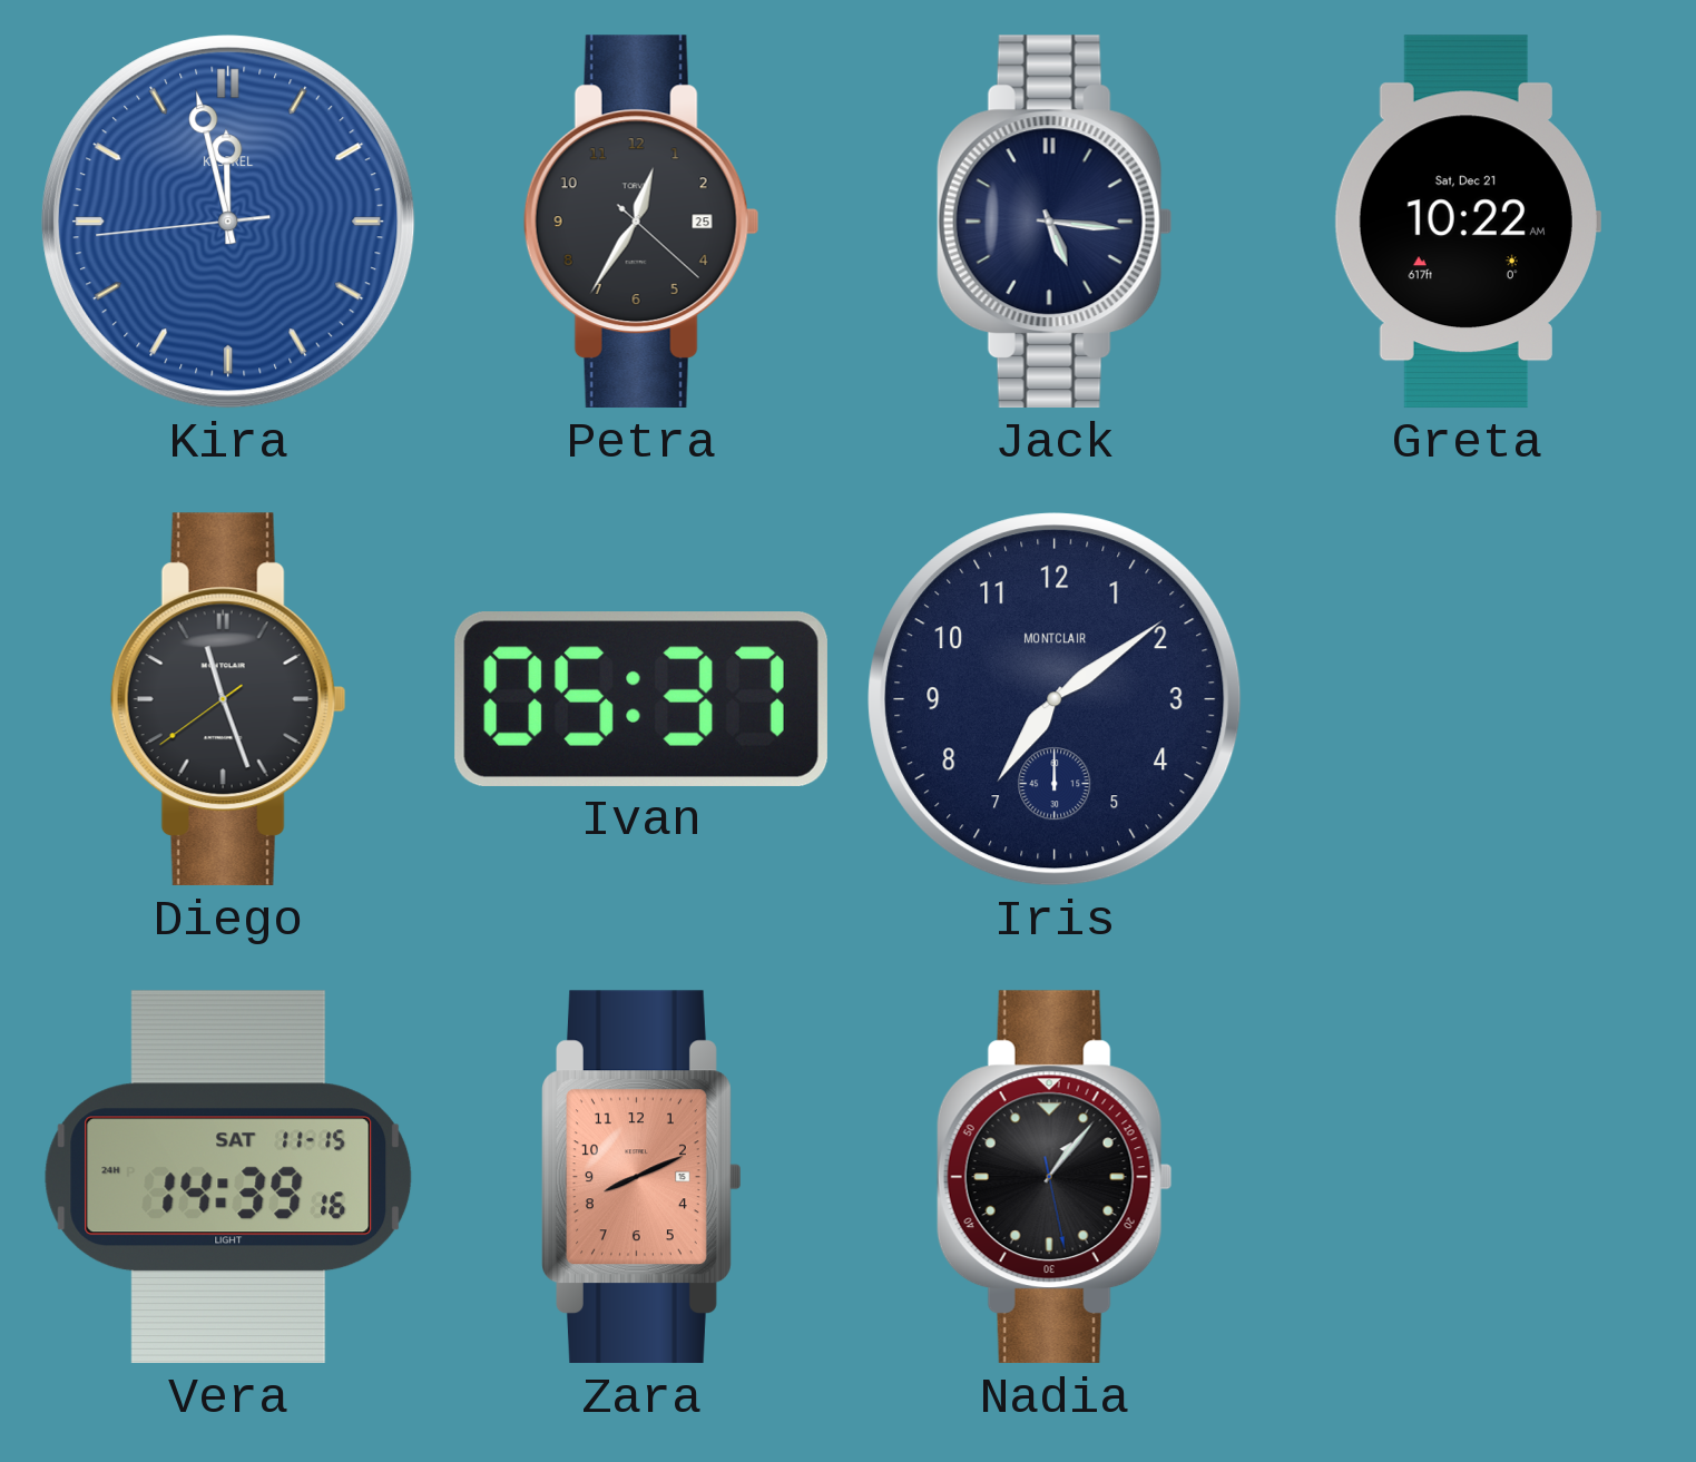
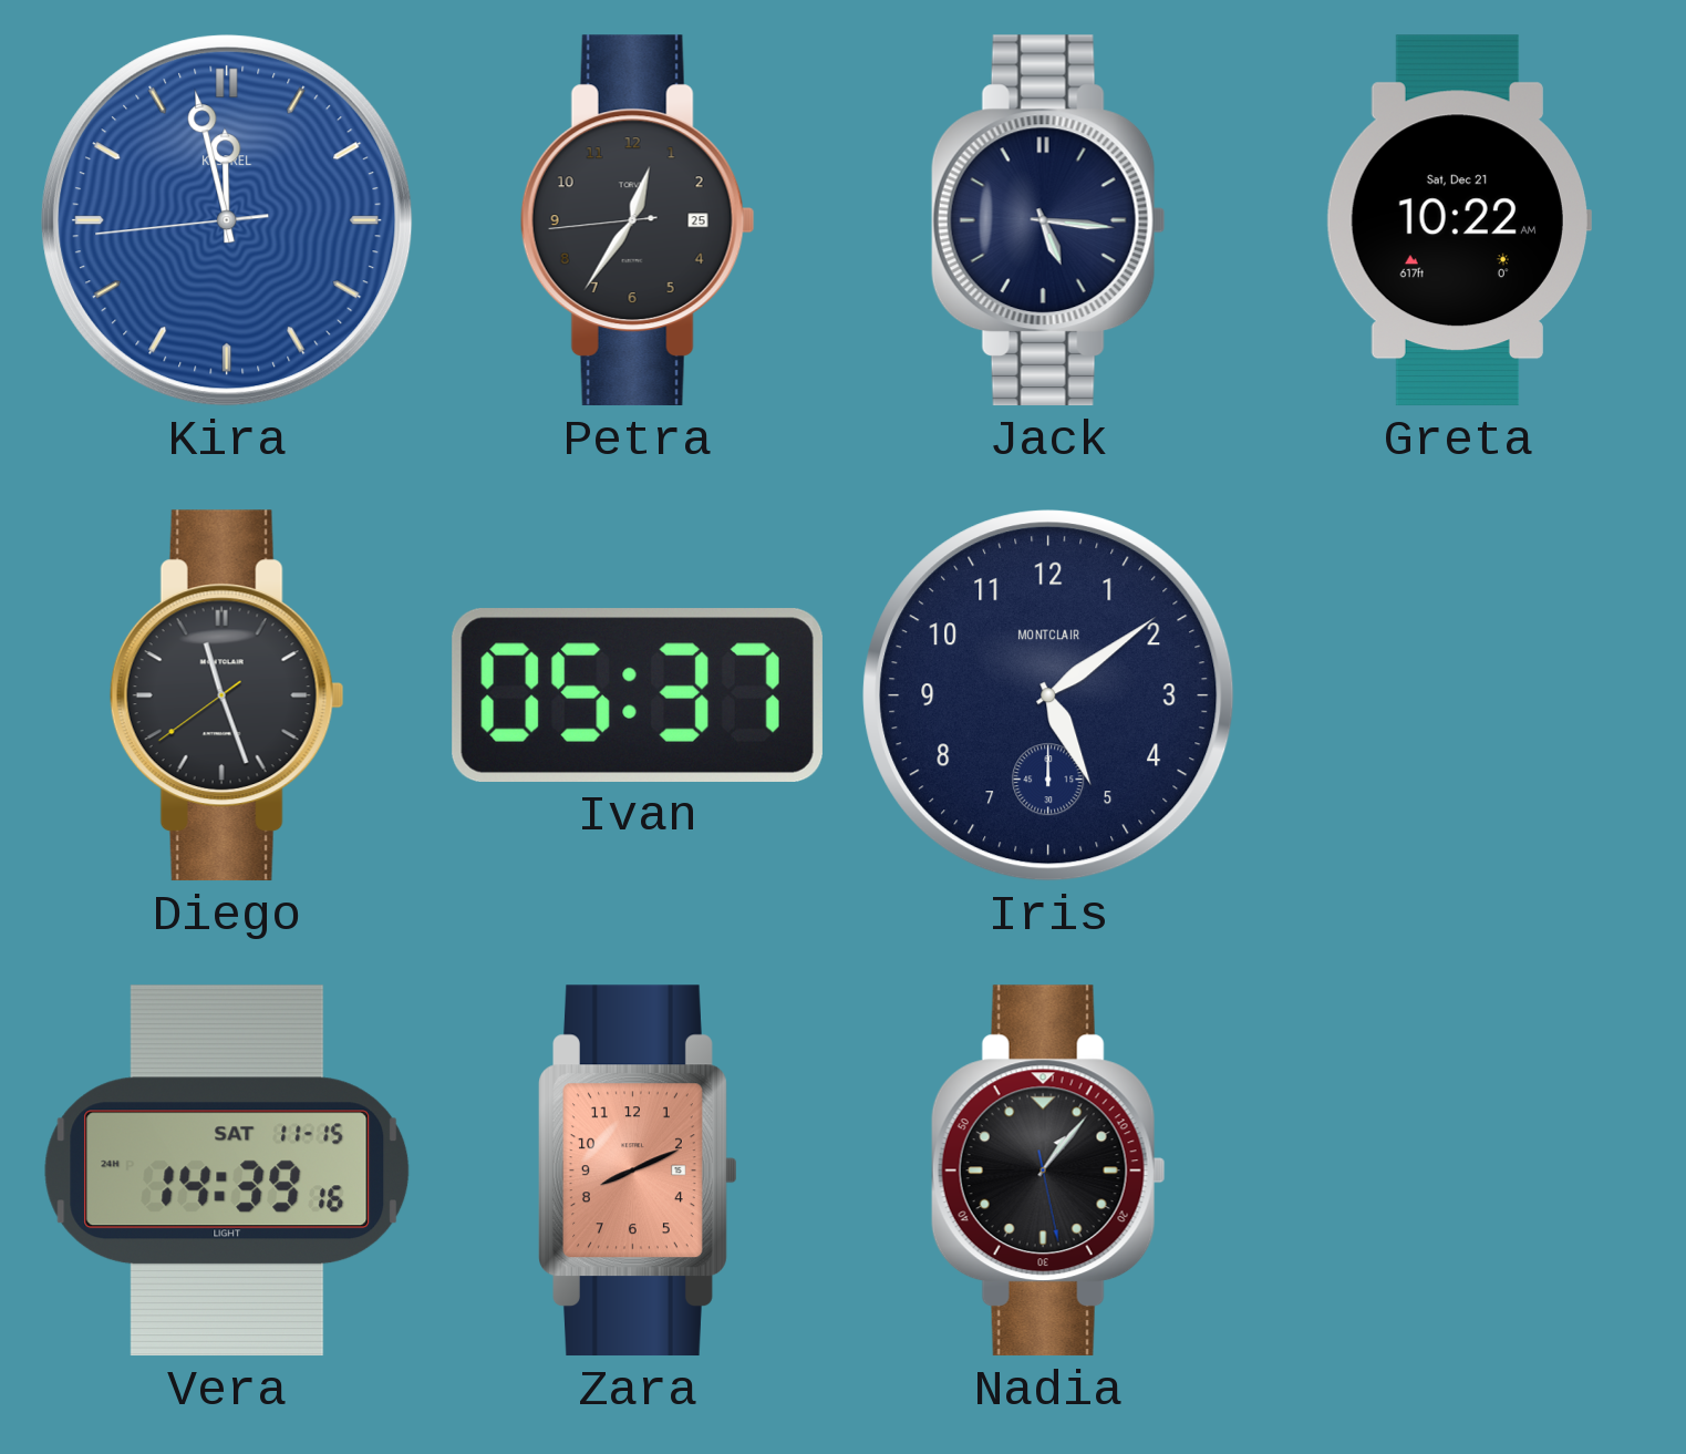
Petra: 12:35:22 -> 12:35:44 (638, 220)
Iris: 7:09 -> 5:09 (1048, 695)
